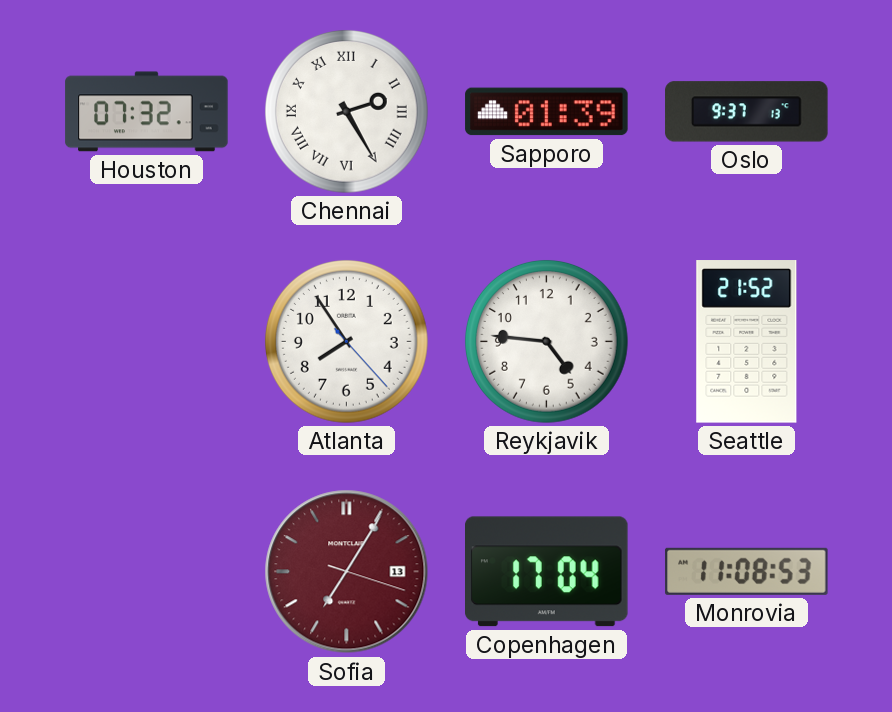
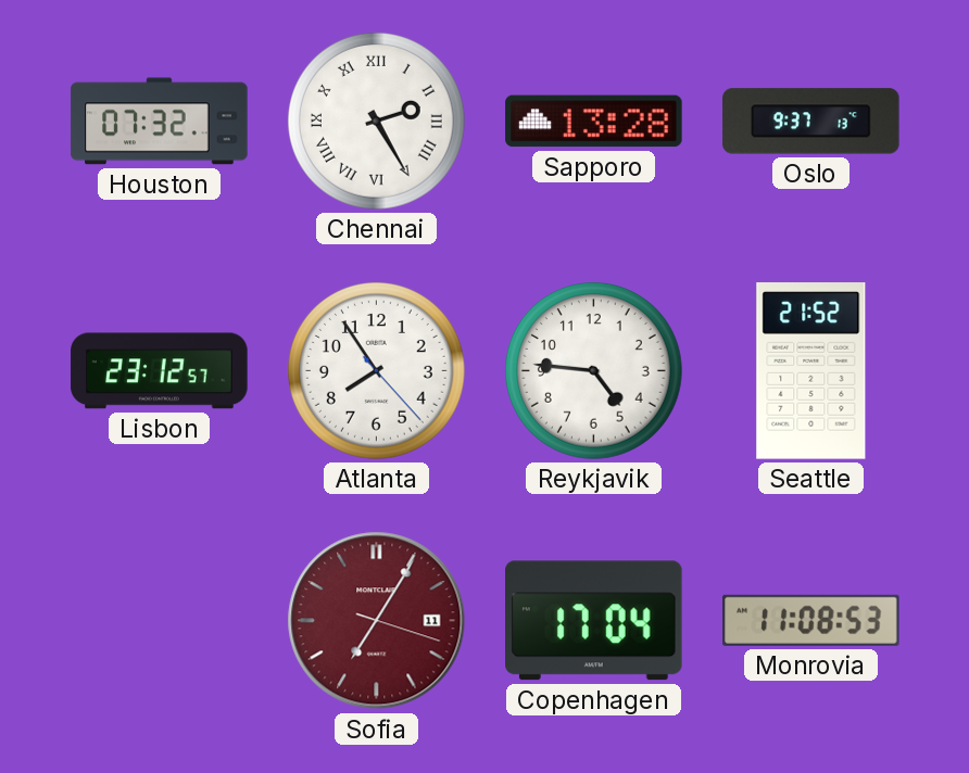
Sapporo: 01:39 -> 13:28 (594, 122)
Lisbon: none -> 23:12 (160, 371)
Sofia date: 13 -> 11 (377, 621)
